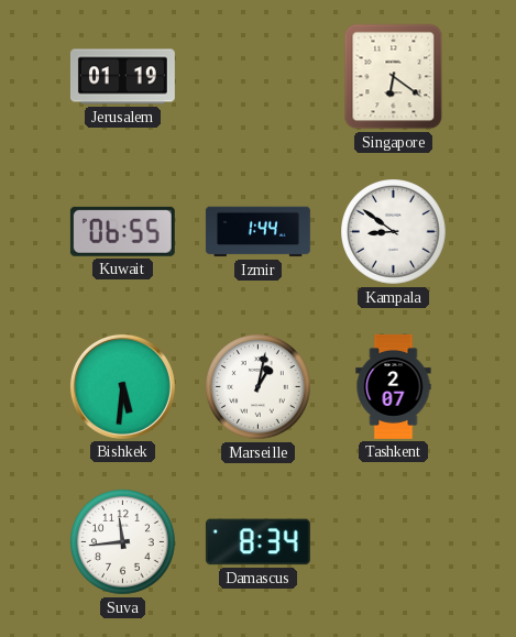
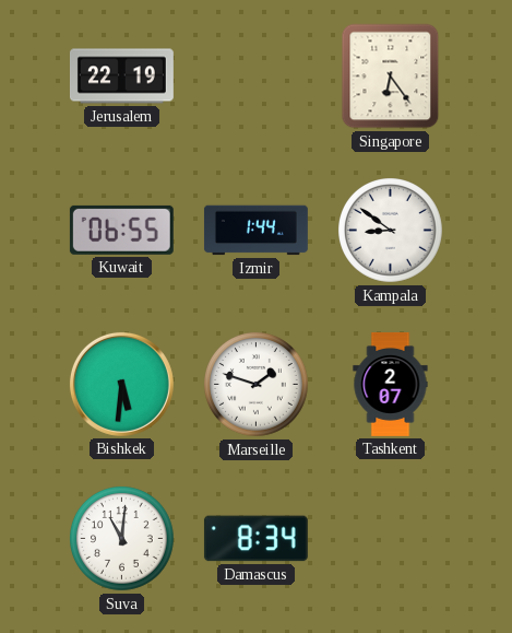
Jerusalem: 01:19 -> 22:19 (121, 77)
Singapore: 6:21 -> 6:24 (391, 77)
Marseille: 1:02 -> 1:48 (257, 385)
Suva: 11:44 -> 11:01 (122, 539)
